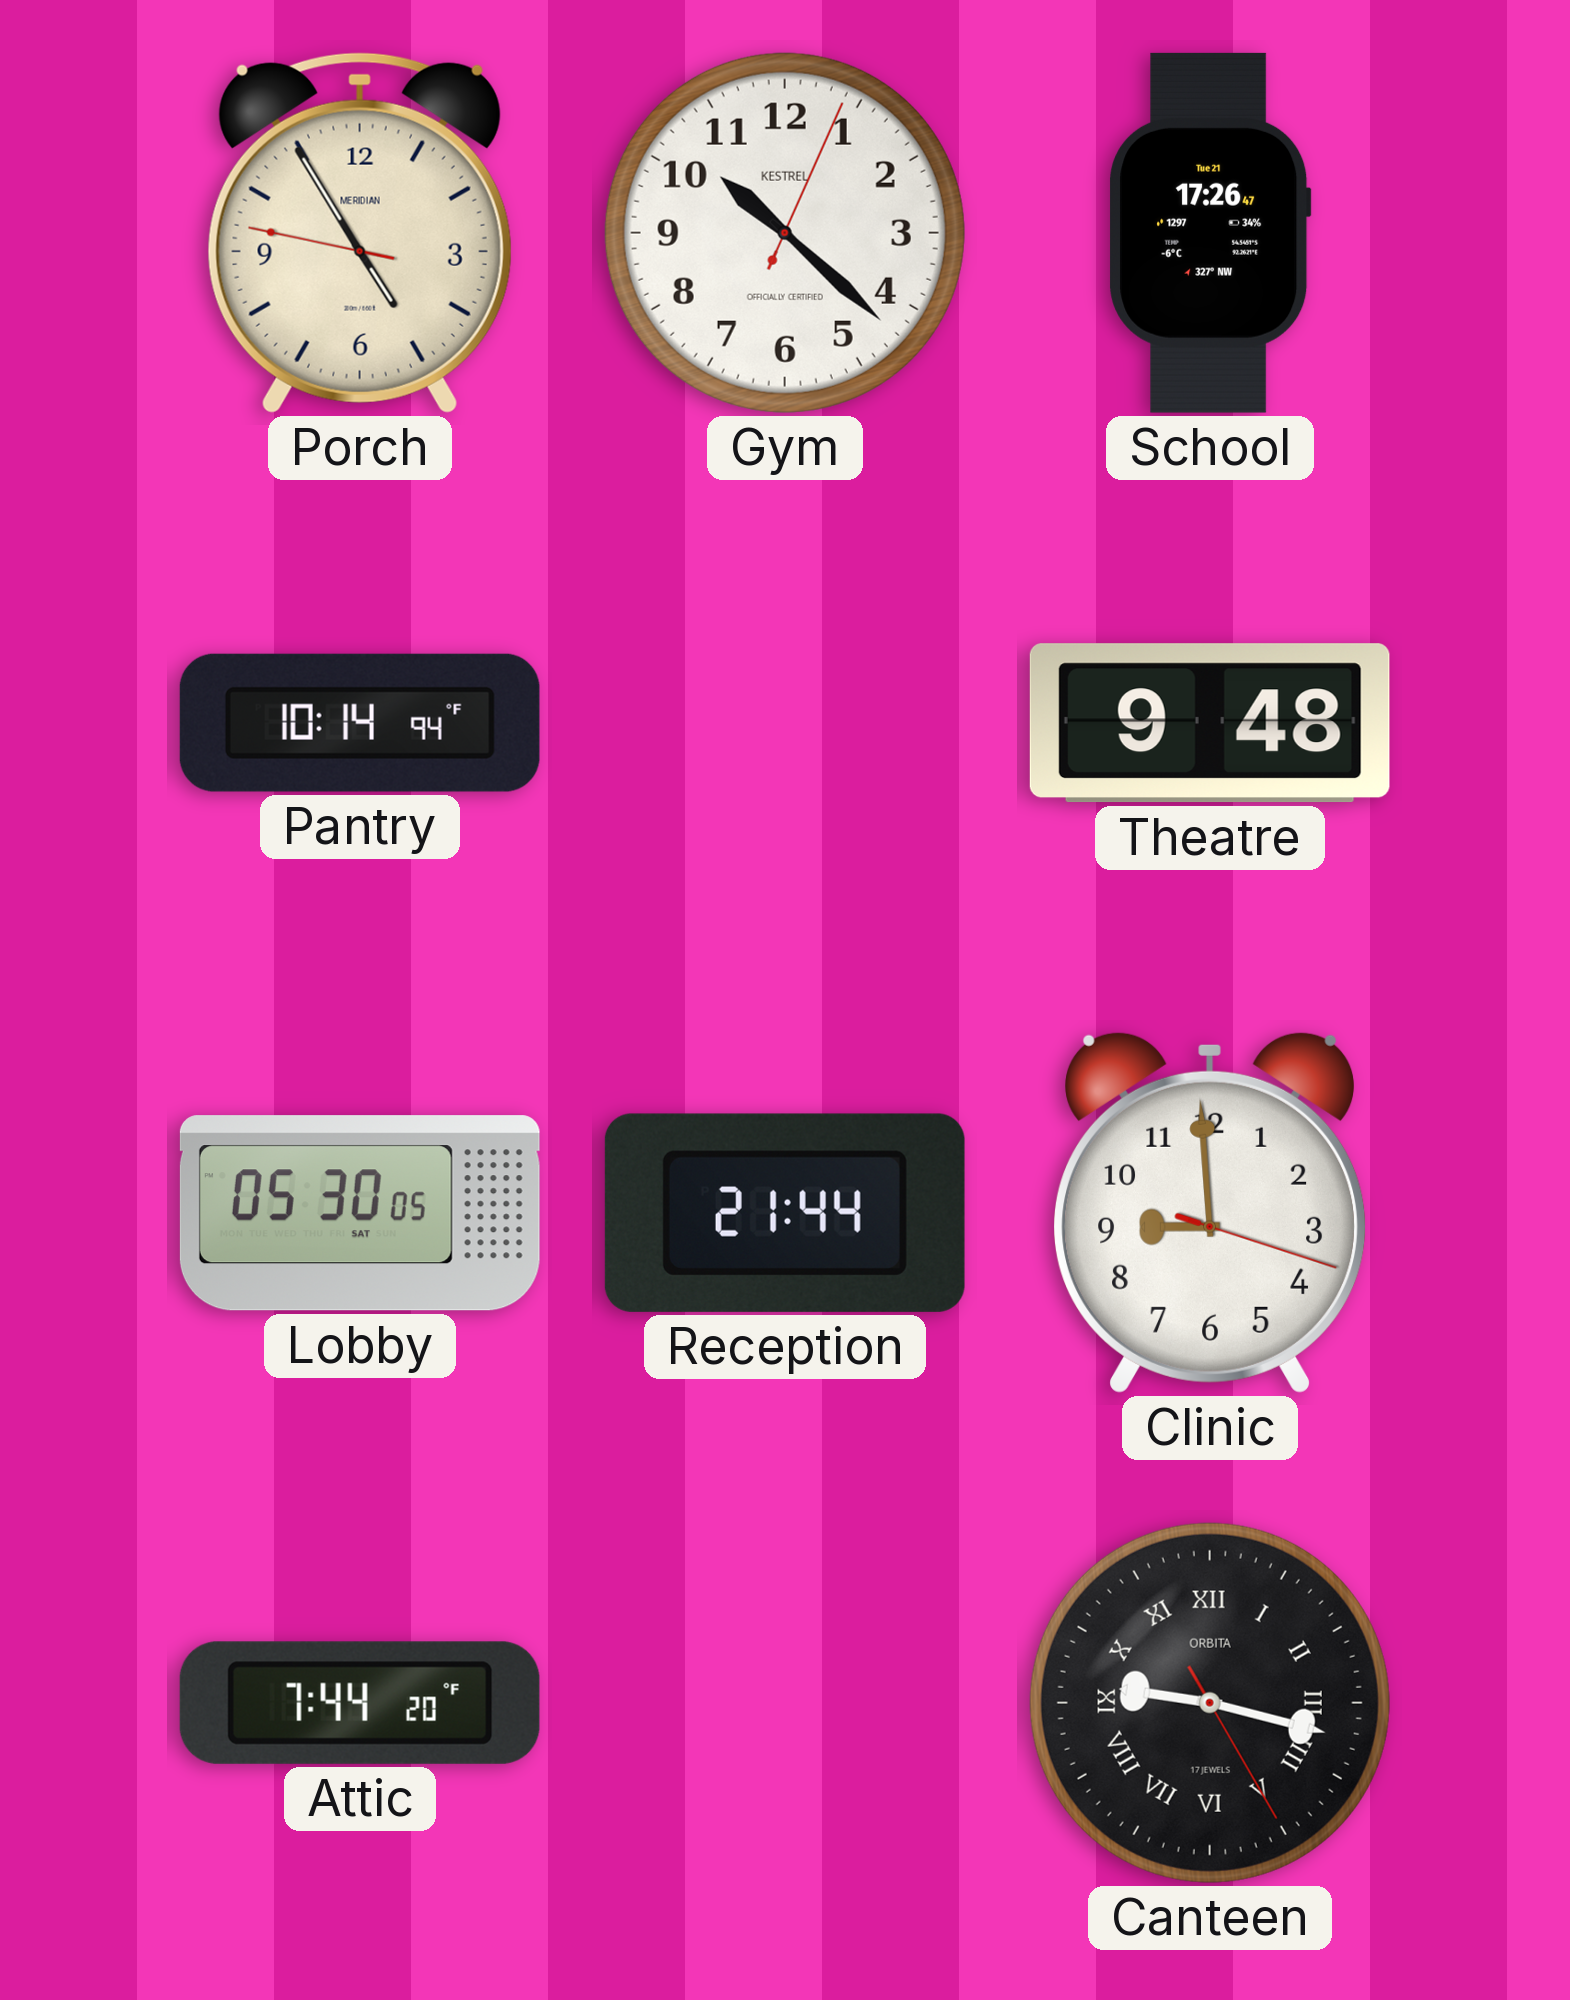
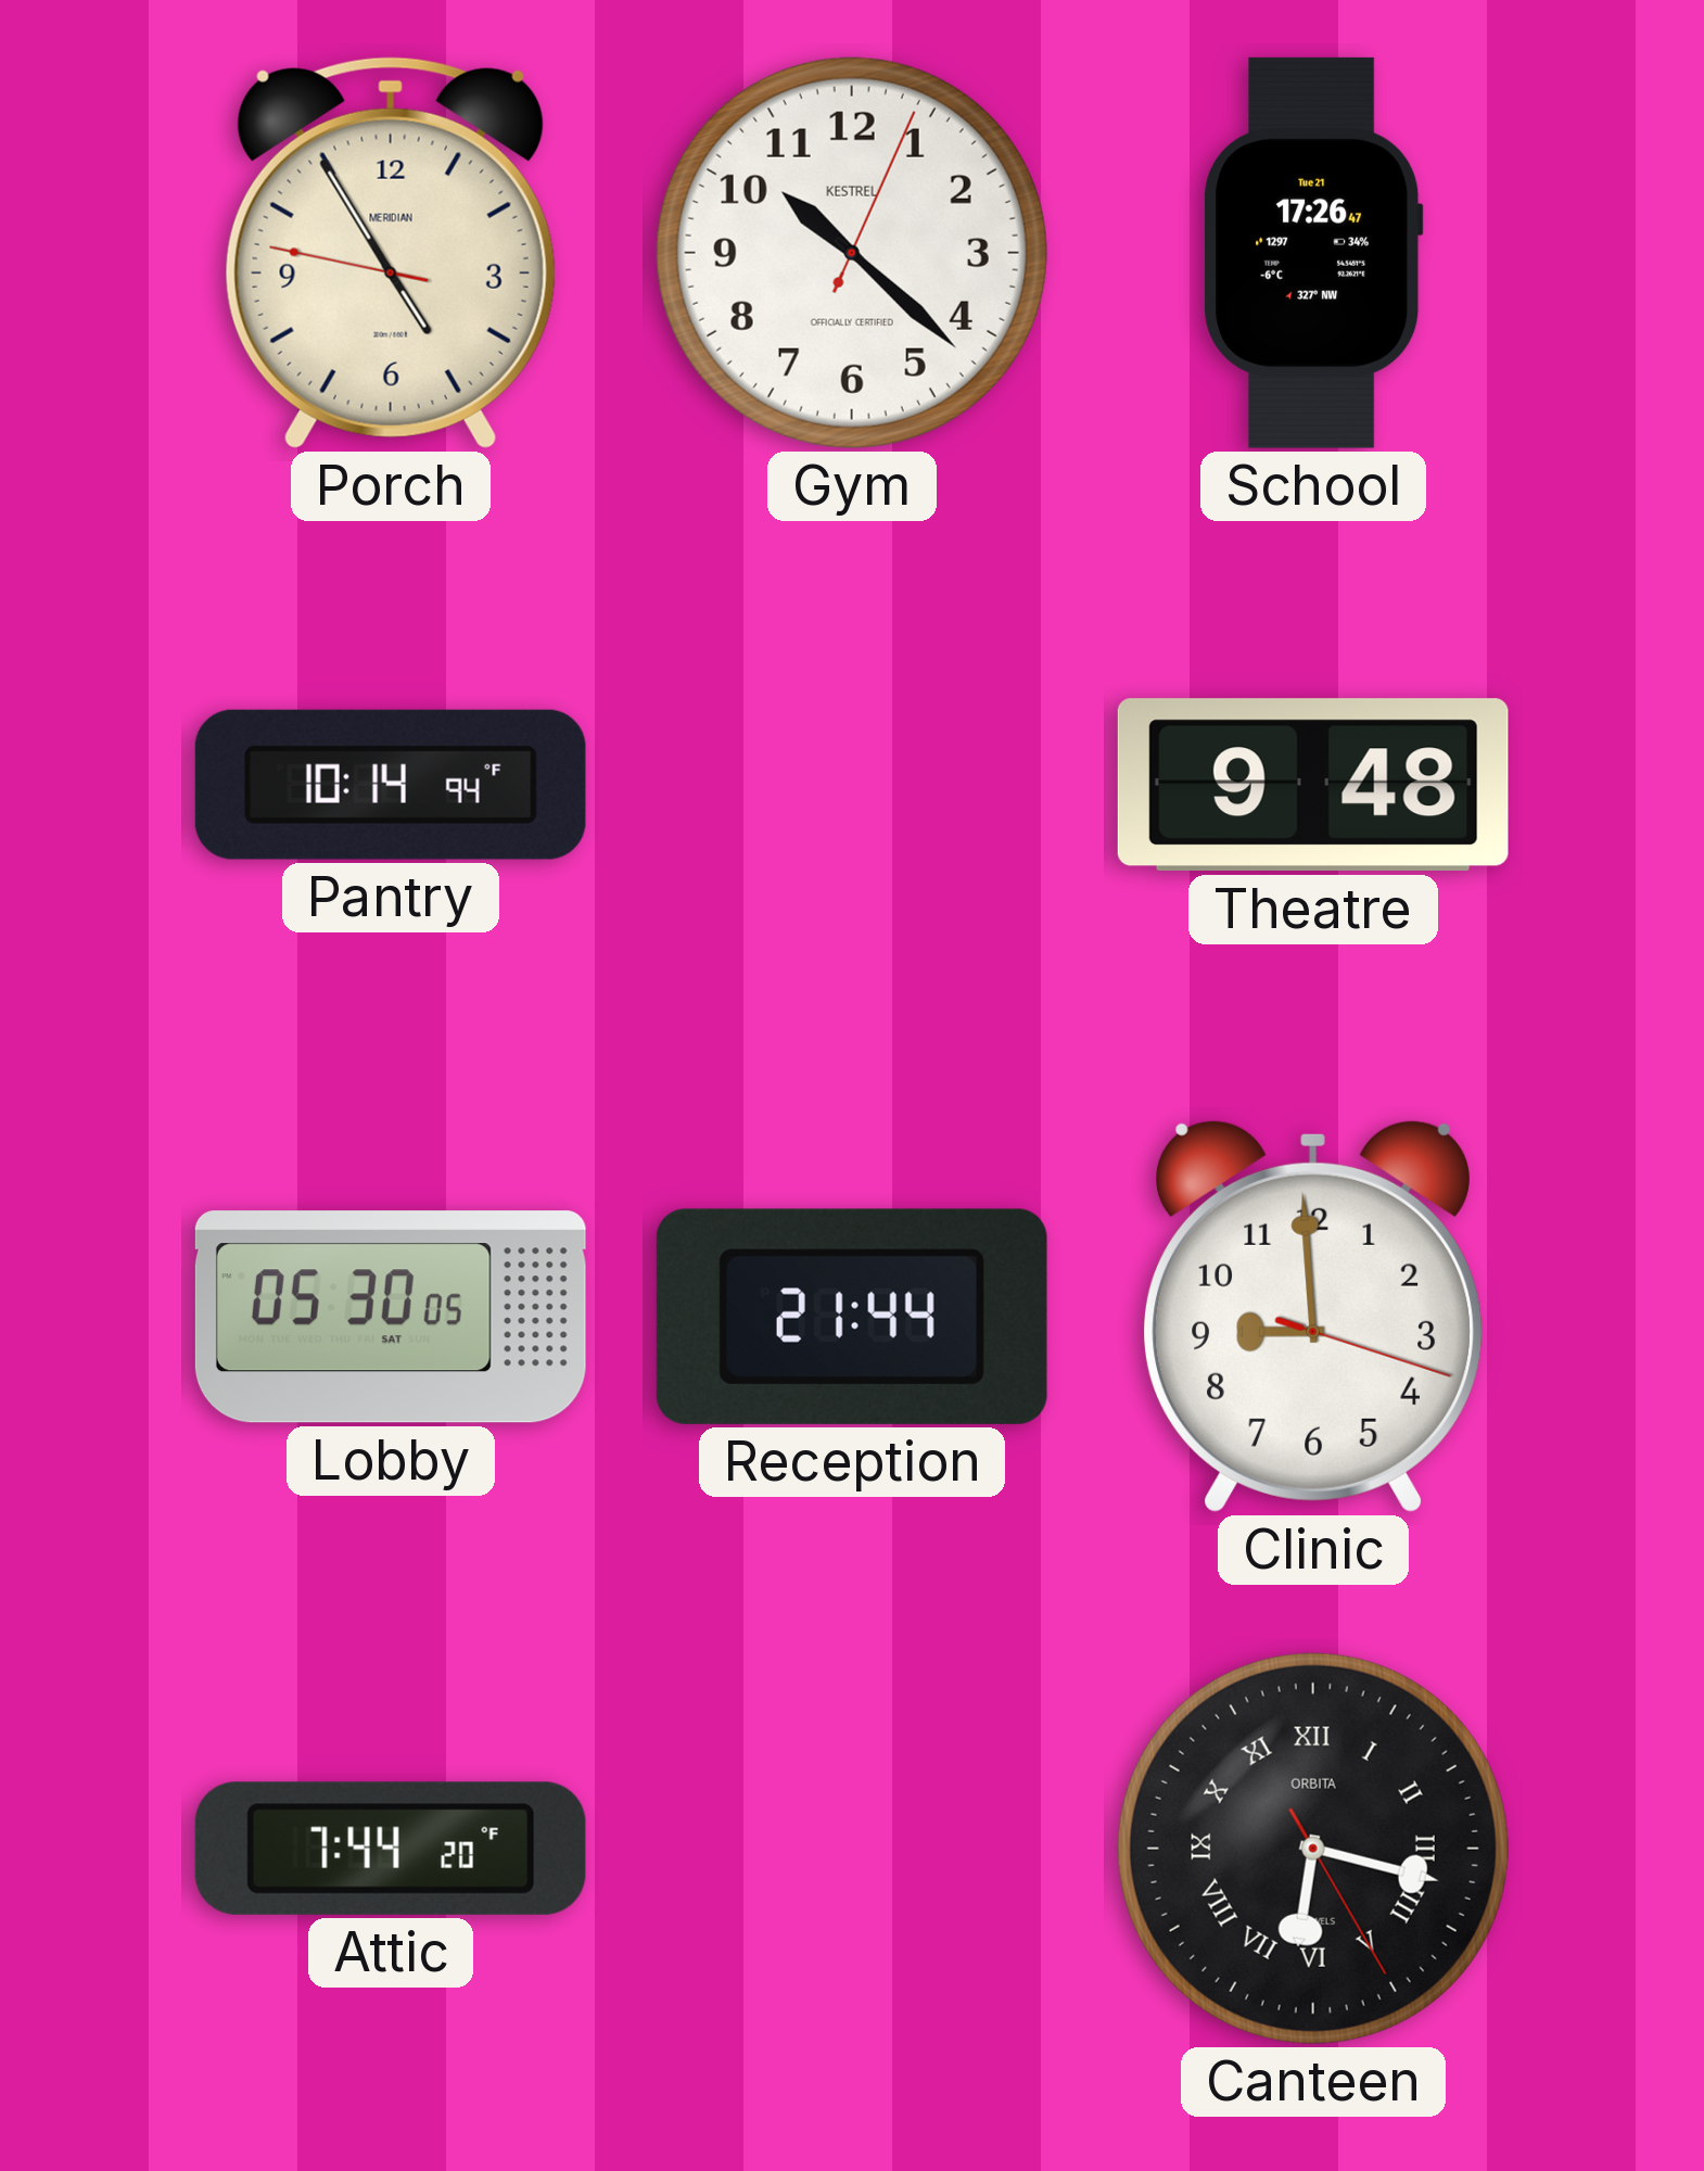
Canteen: 9:17 -> 6:17 (1313, 1849)
